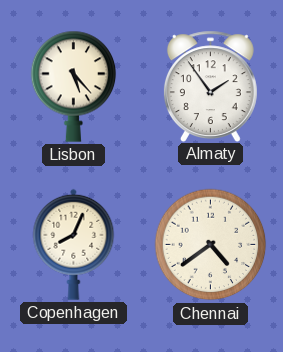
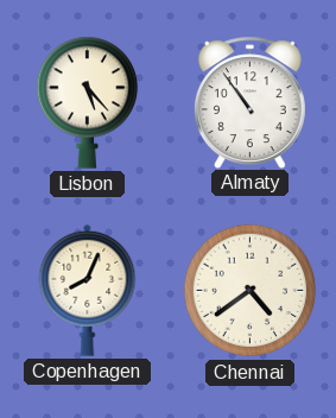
Almaty: 1:54 -> 10:54 (249, 102)
